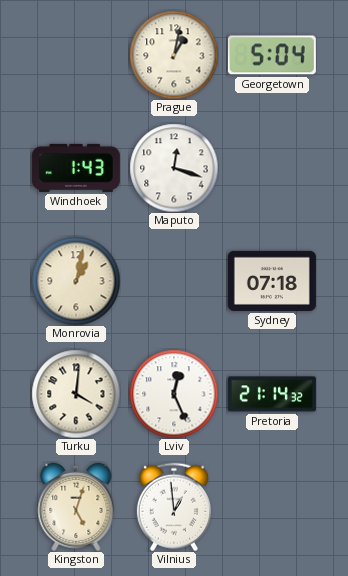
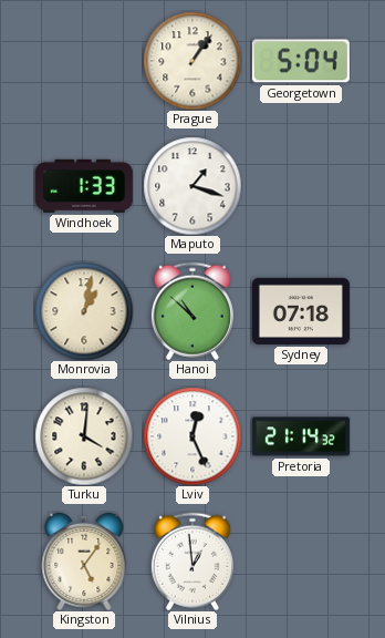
Prague: 1:02 -> 1:06 (192, 61)
Windhoek: 1:43 -> 1:33 (84, 186)
Maputo: 12:18 -> 1:18 (192, 186)
Hanoi: none -> 10:52 (192, 311)
Kingston: 5:03 -> 5:06 (84, 562)
